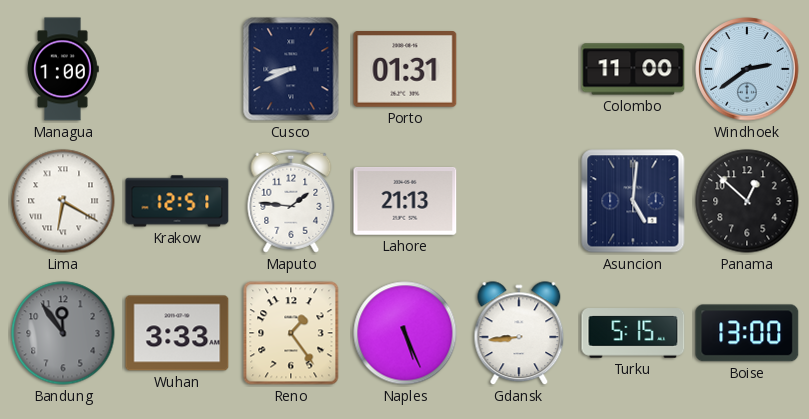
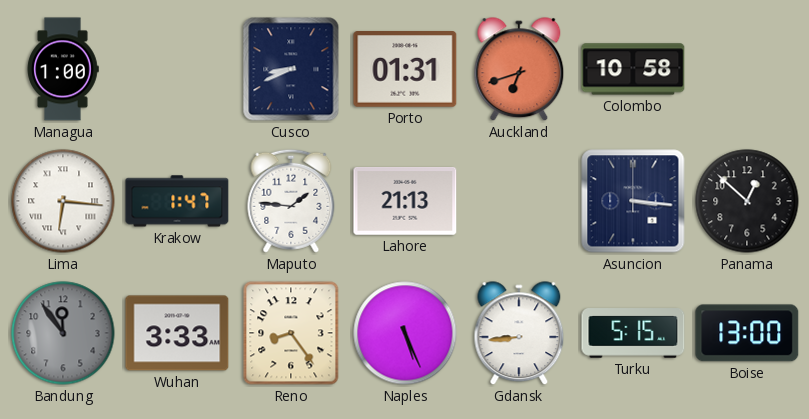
Auckland: none -> 6:42 (519, 70)
Colombo: 11:00 -> 10:58 (633, 69)
Windhoek: 2:39 -> none (747, 69)
Lima: 6:20 -> 6:16 (63, 201)
Krakow: 12:51 -> 1:47 (177, 201)
Asuncion: 5:01 -> 3:16 (633, 201)
Reno: 1:24 -> 8:24 (291, 333)
